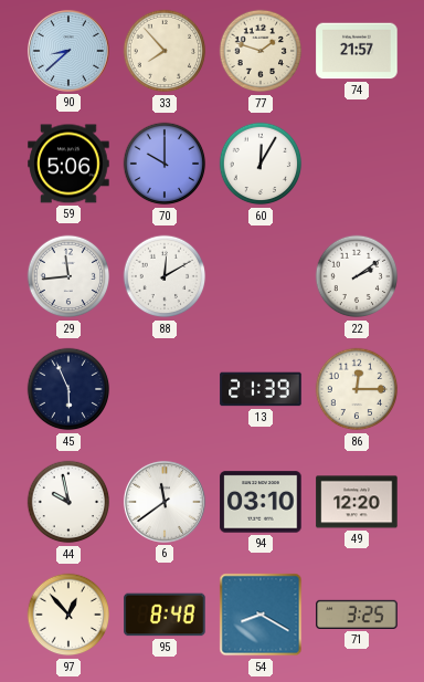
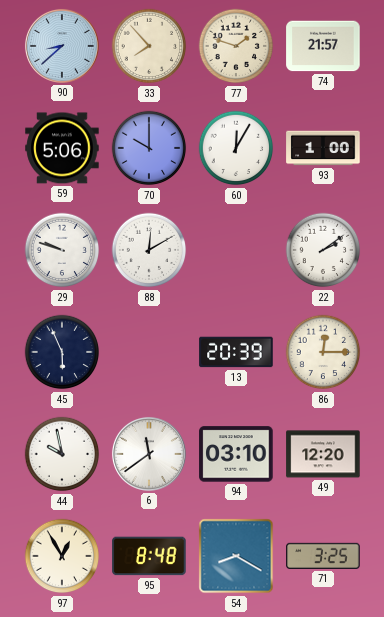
93: none -> 1:00 (323, 148)
29: 11:44 -> 9:48 (62, 250)
13: 21:39 -> 20:39 (236, 352)
97: 12:53 -> 12:55 (62, 556)
